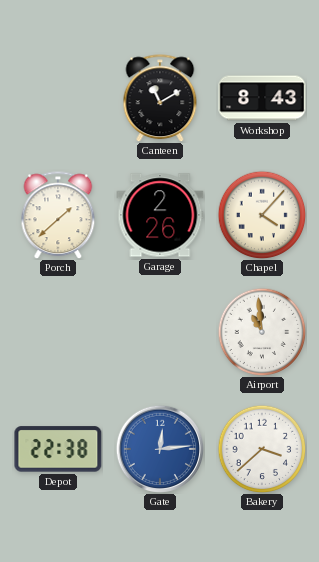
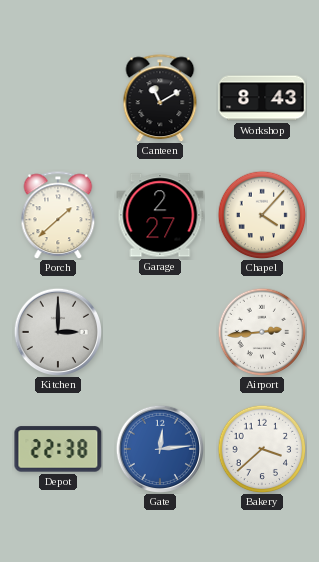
Garage: 2:26 -> 2:27 (160, 215)
Kitchen: none -> 3:00 (57, 331)
Airport: 10:59 -> 2:44 (262, 332)
